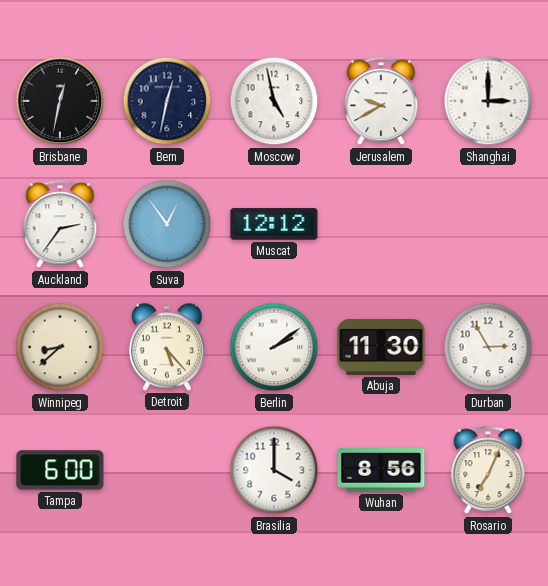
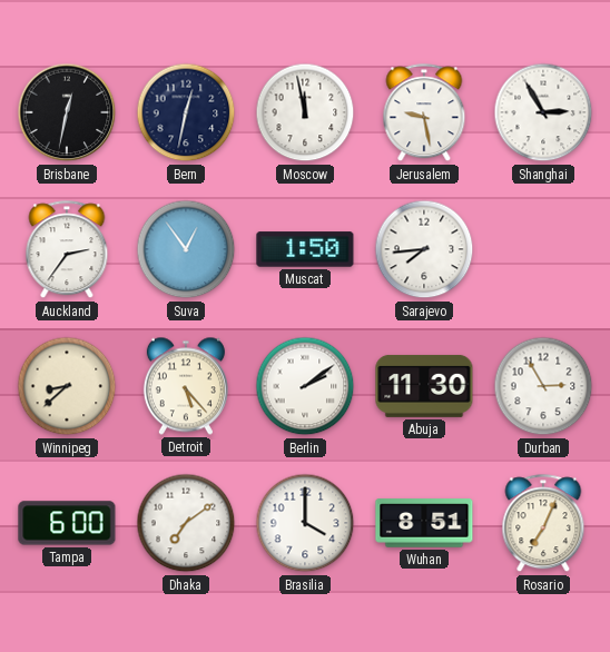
Moscow: 4:58 -> 11:58 (305, 112)
Jerusalem: 9:40 -> 9:28 (424, 113)
Shanghai: 3:00 -> 2:55 (543, 112)
Muscat: 12:12 -> 1:50 (305, 249)
Sarajevo: none -> 7:44 (424, 249)
Dhaka: none -> 7:09 (186, 523)
Wuhan: 8:56 -> 8:51 (424, 523)
